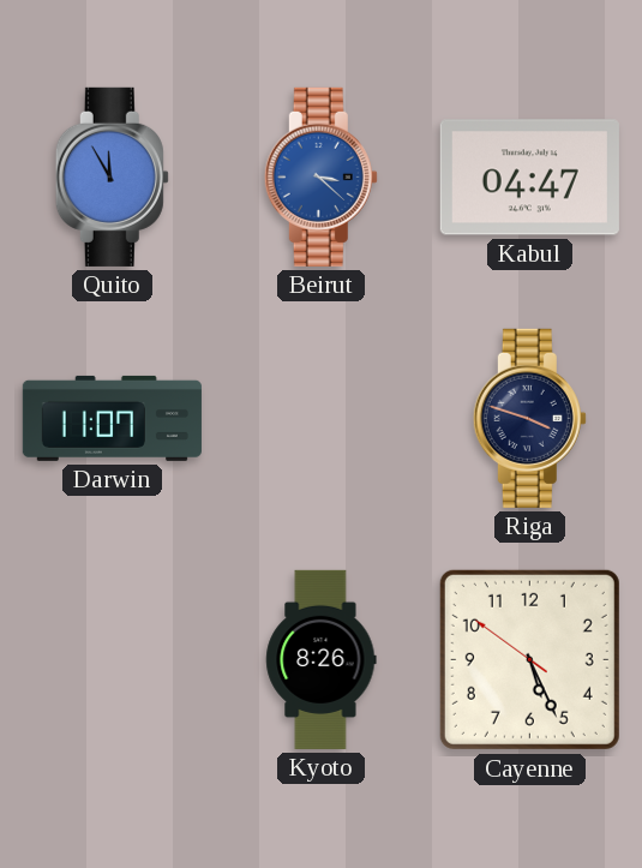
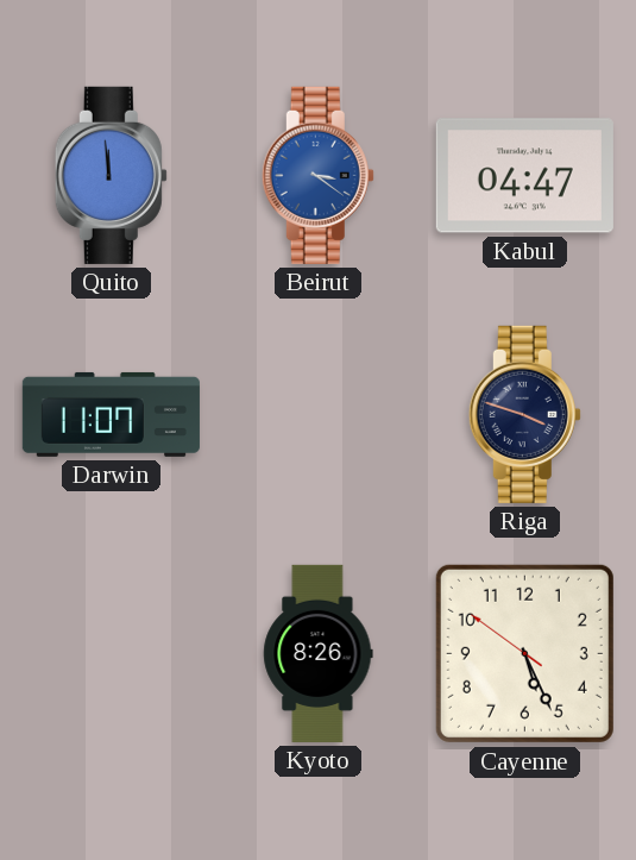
Quito: 11:55 -> 11:59 (111, 175)
Beirut: 3:22 -> 3:21 (317, 175)
